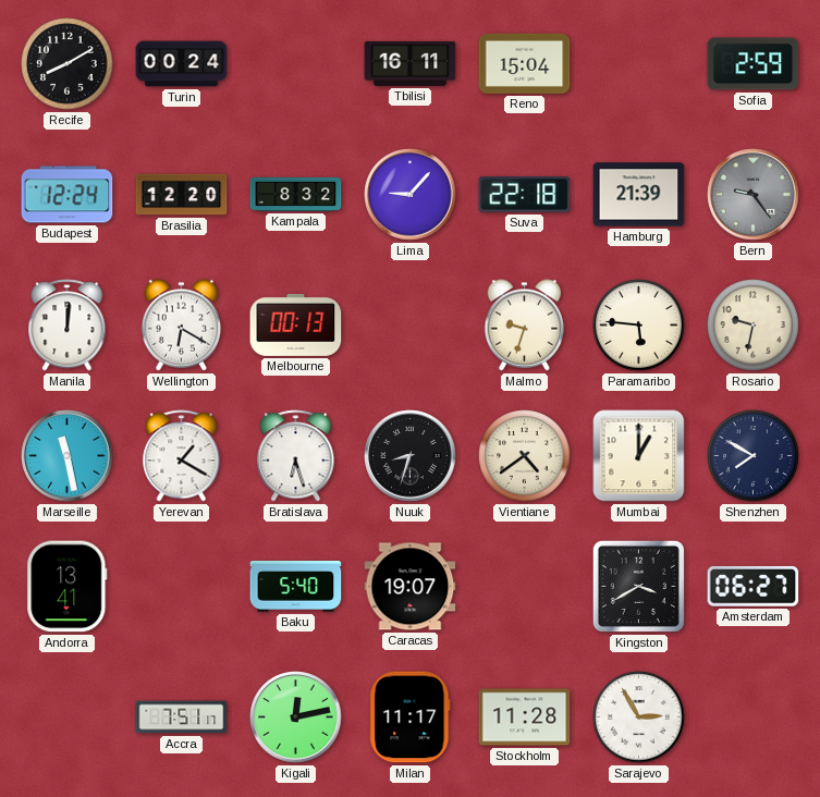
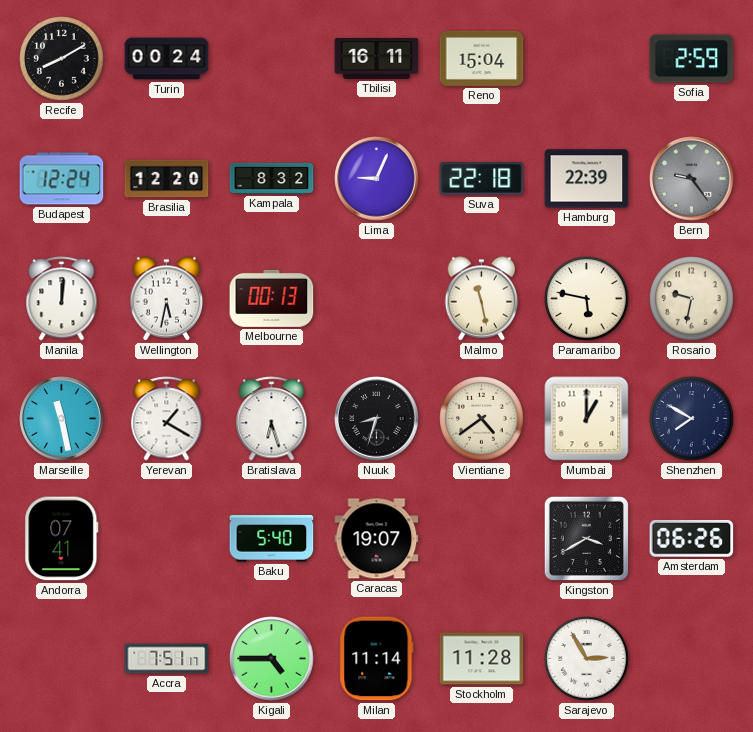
Lima: 9:07 -> 9:04 (377, 179)
Hamburg: 21:39 -> 22:39 (587, 179)
Wellington: 6:20 -> 5:32 (167, 299)
Malmo: 9:33 -> 11:28 (482, 299)
Paramaribo: 5:46 -> 5:47 (587, 299)
Andorra: 13:41 -> 07:41 (62, 539)
Amsterdam: 06:27 -> 06:26 (692, 538)
Kigali: 12:13 -> 4:45 (272, 659)
Milan: 11:17 -> 11:14 (377, 659)
